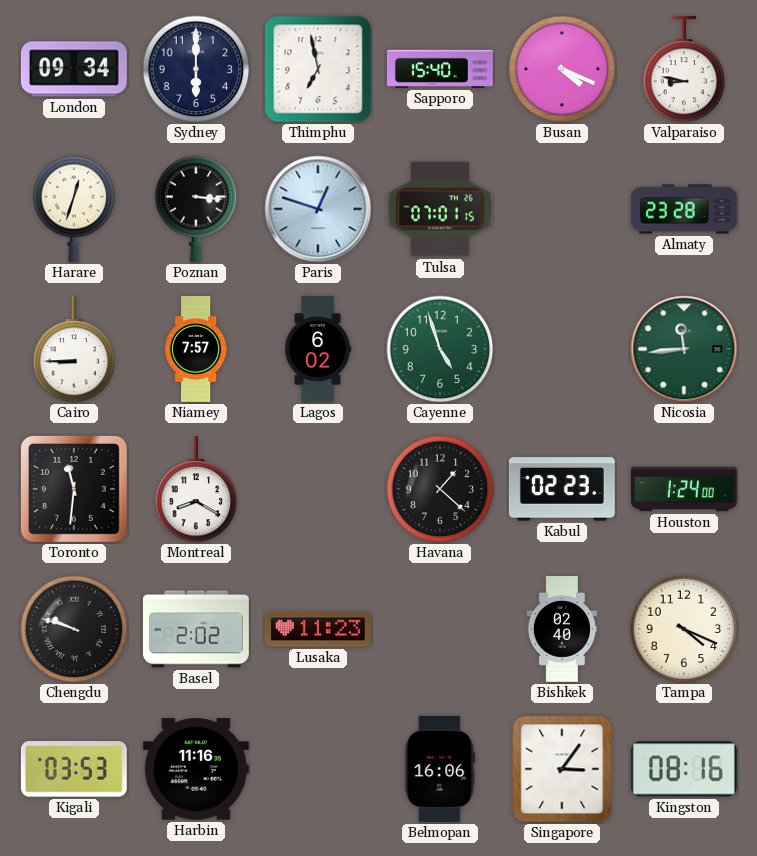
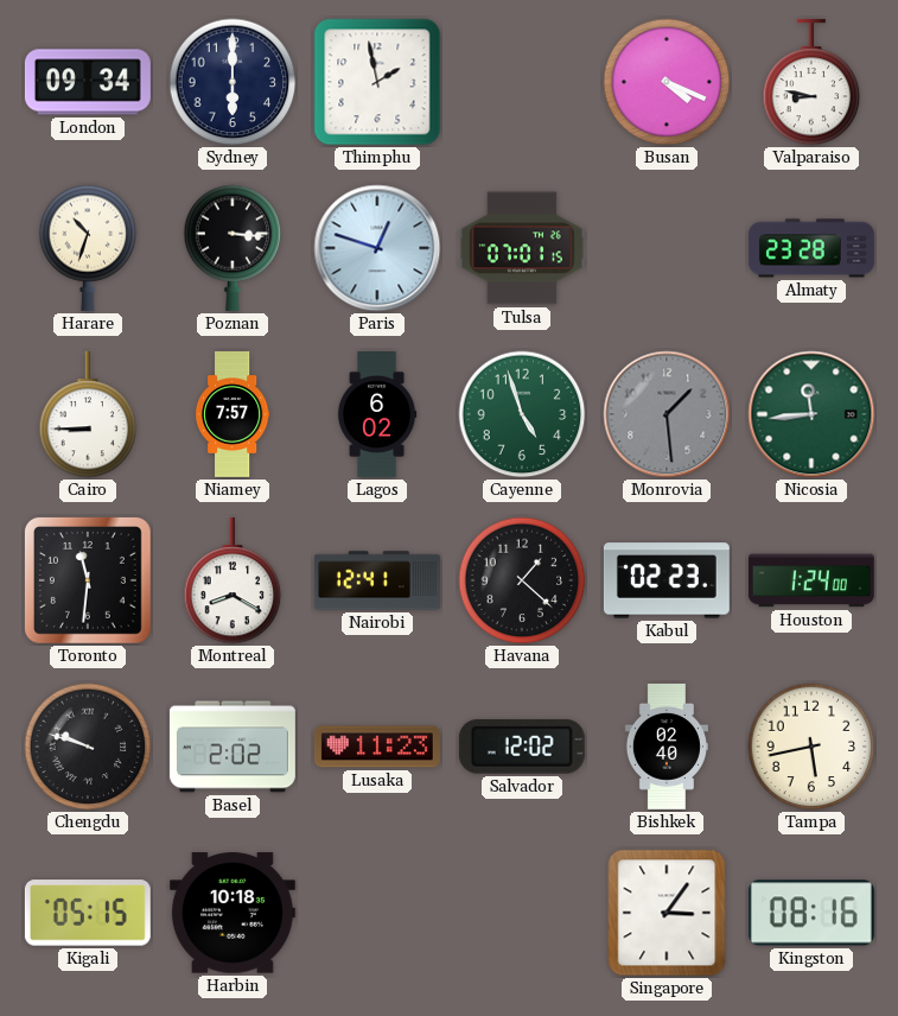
Thimphu: 6:58 -> 1:58 (377, 82)
Sapporo: 15:40 -> none (440, 69)
Harare: 12:33 -> 10:33 (88, 248)
Monrovia: none -> 1:29 (667, 414)
Nairobi: none -> 12:41 (377, 580)
Salvador: none -> 12:02 (522, 747)
Tampa: 4:19 -> 5:43 (811, 747)
Kigali: 03:53 -> 05:15 (88, 913)
Harbin: 11:16 -> 10:18 (233, 913)
Belmopan: 16:06 -> none (440, 769)
